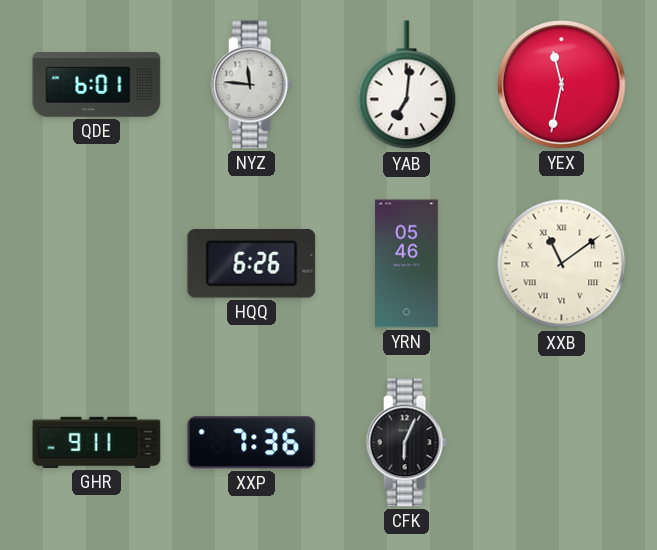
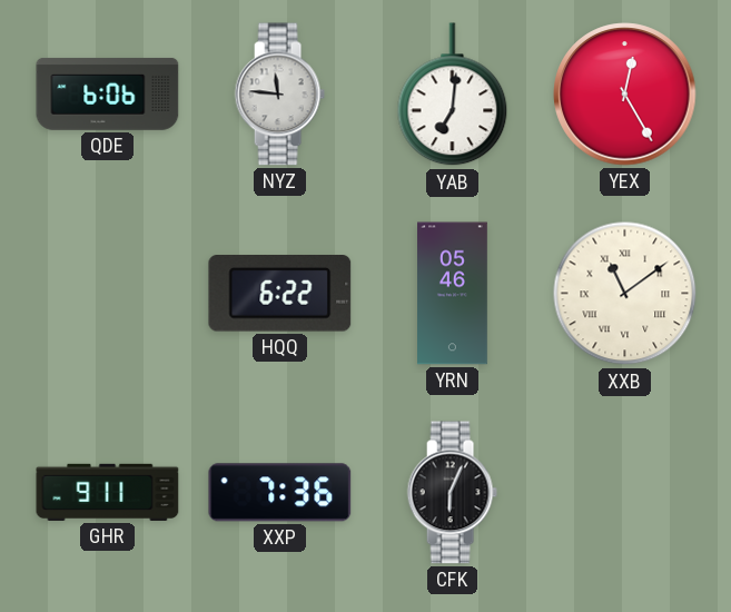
QDE: 6:01 -> 6:06 (108, 93)
YEX: 11:32 -> 12:25 (625, 95)
HQQ: 6:26 -> 6:22 (280, 294)
